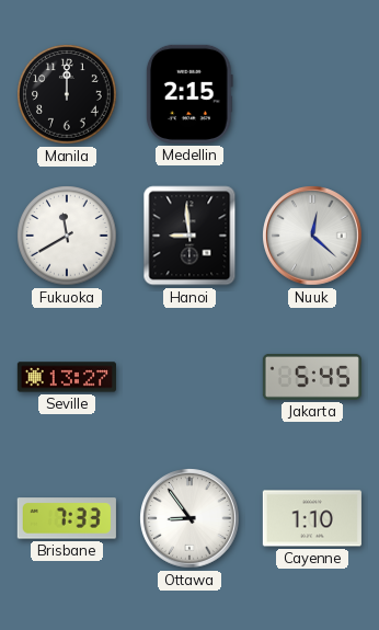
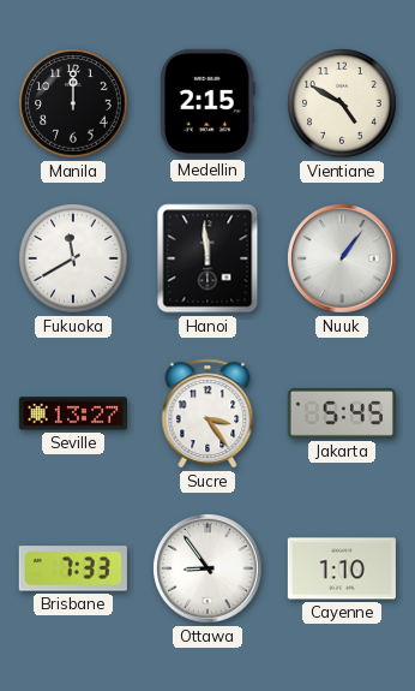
Vientiane: none -> 4:50 (342, 103)
Hanoi: 8:59 -> 11:59 (207, 258)
Nuuk: 12:22 -> 1:06 (342, 258)
Sucre: none -> 3:24 (207, 413)
